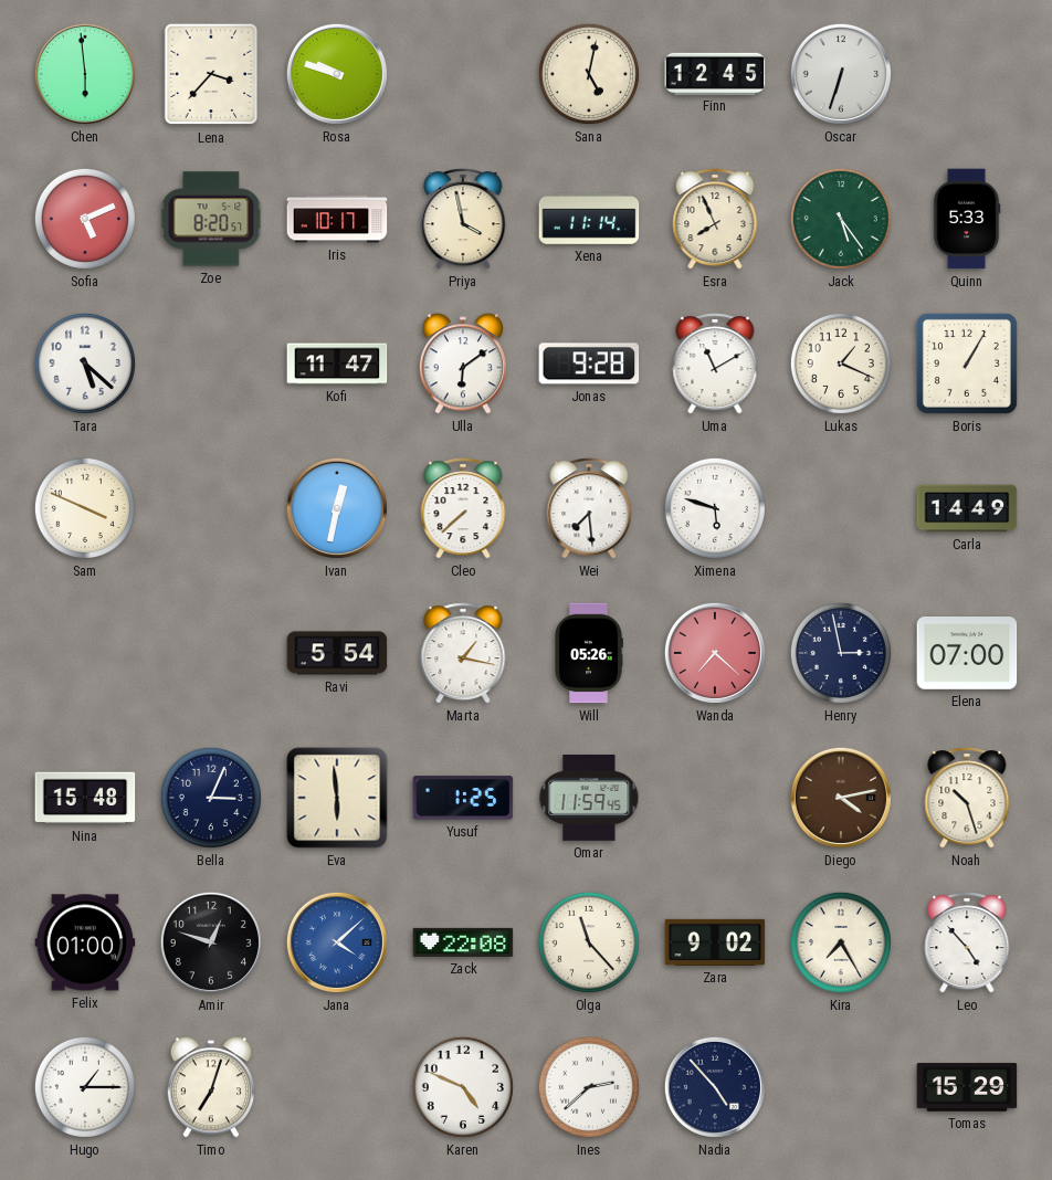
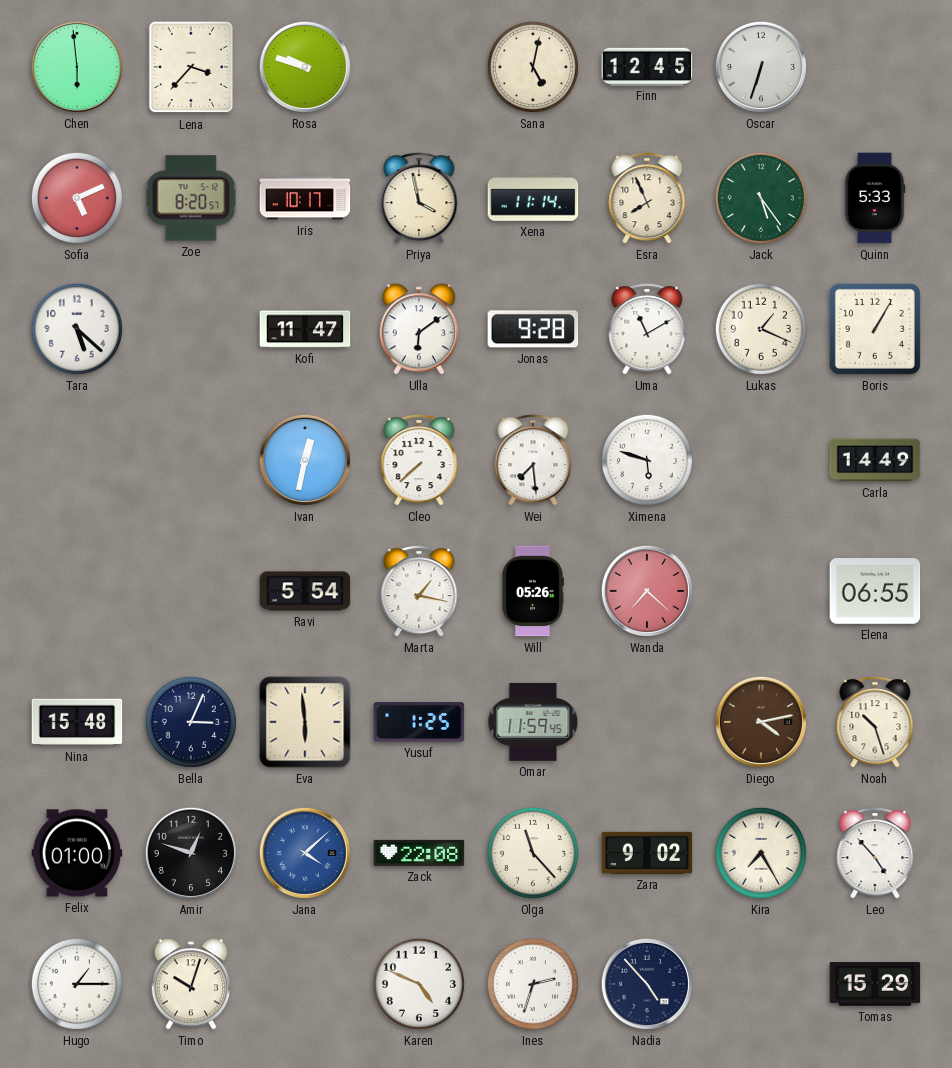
Sam: 3:49 -> none (85, 508)
Henry: 2:58 -> none (841, 653)
Elena: 07:00 -> 06:55 (875, 592)
Timo: 7:03 -> 10:03 (191, 984)
Ines: 2:38 -> 2:33 (533, 984)
